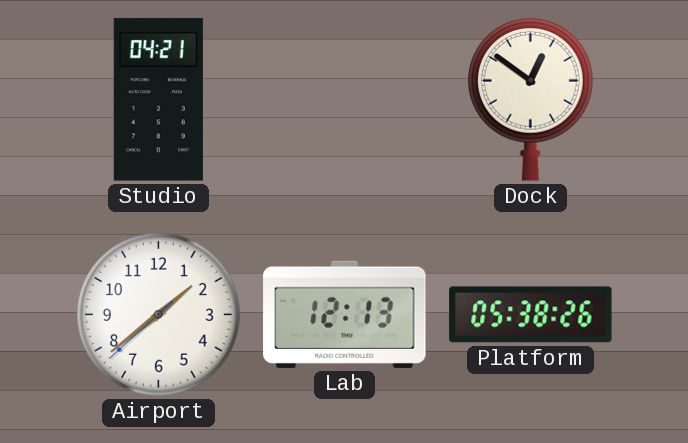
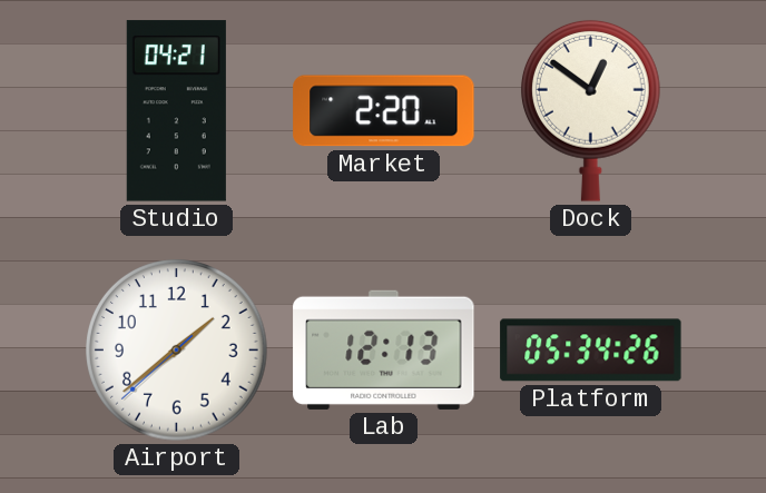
Market: none -> 2:20 (384, 111)
Platform: 05:38 -> 05:34 (591, 351)
